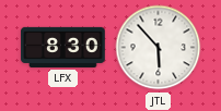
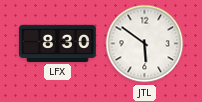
JTL: 5:53 -> 5:51 (145, 44)
